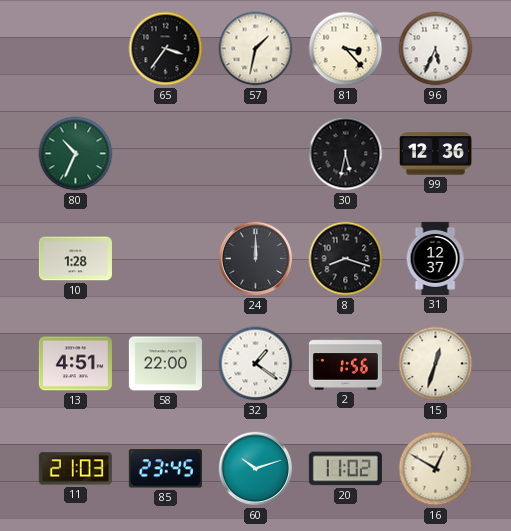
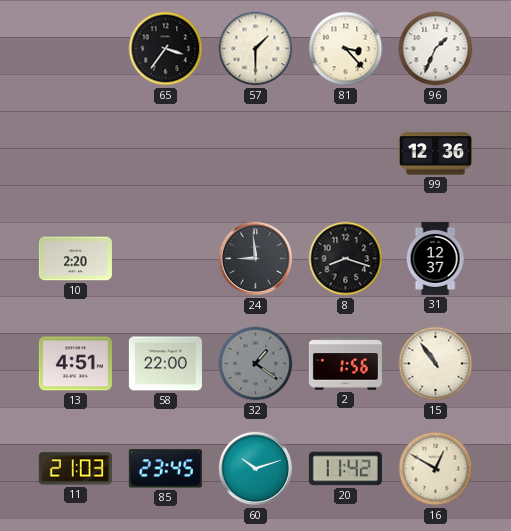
57: 1:32 -> 1:30 (256, 49)
96: 5:34 -> 1:34 (436, 49)
80: 10:34 -> none (76, 154)
30: 5:32 -> none (346, 154)
10: 1:28 -> 2:20 (75, 259)
24: 12:00 -> 8:59 (256, 259)
32 dial: white -> grey (256, 364)
15: 12:33 -> 10:54 (436, 364)
20: 11:02 -> 11:42 (345, 469)
